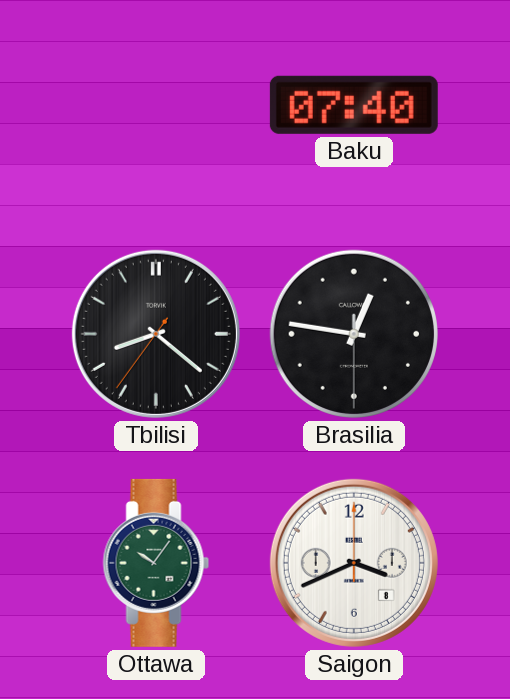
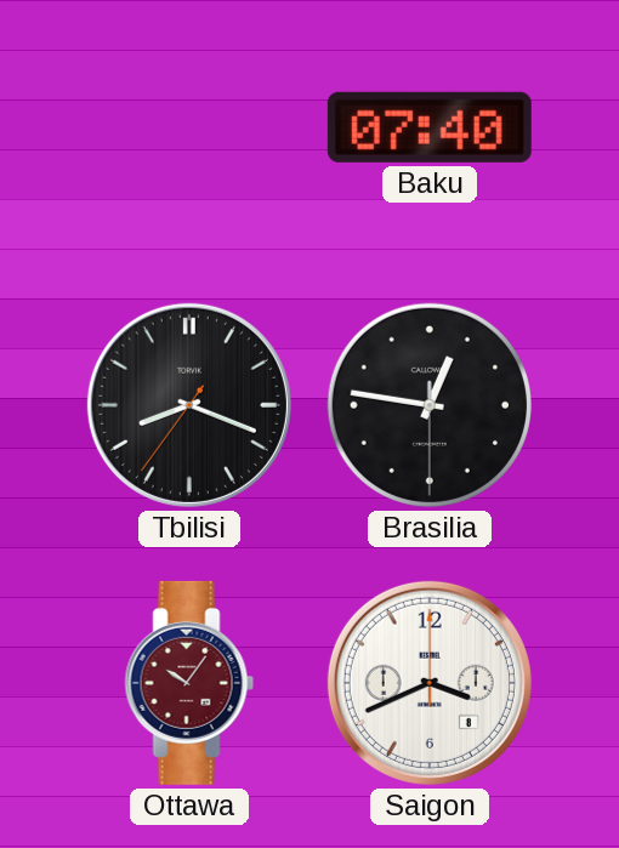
Tbilisi: 8:21 -> 8:18 (189, 405)
Ottawa dial: green -> burgundy (189, 683)
